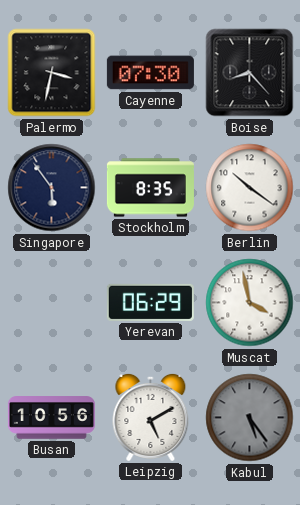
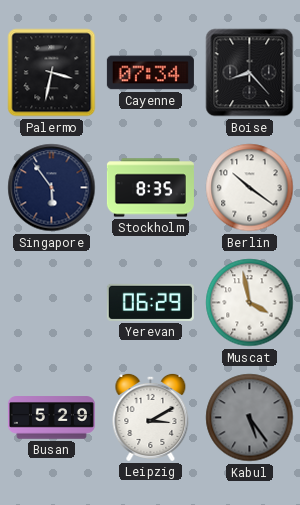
Cayenne: 07:30 -> 07:34 (150, 73)
Busan: 10:56 -> 5:29 (51, 418)
Leipzig: 5:10 -> 3:10 (151, 417)
